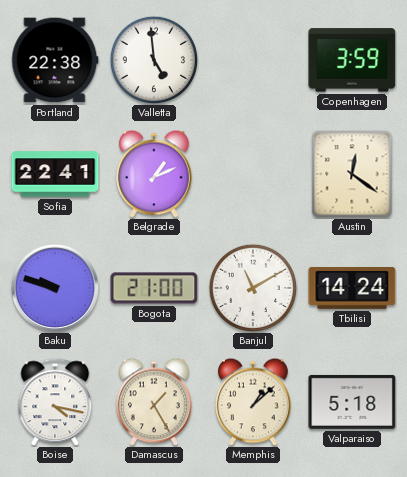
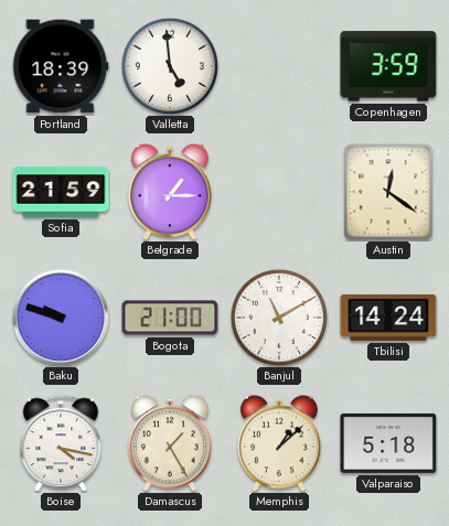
Portland: 22:38 -> 18:39 (61, 66)
Sofia: 22:41 -> 21:59 (61, 192)
Belgrade: 1:11 -> 1:15 (170, 192)
